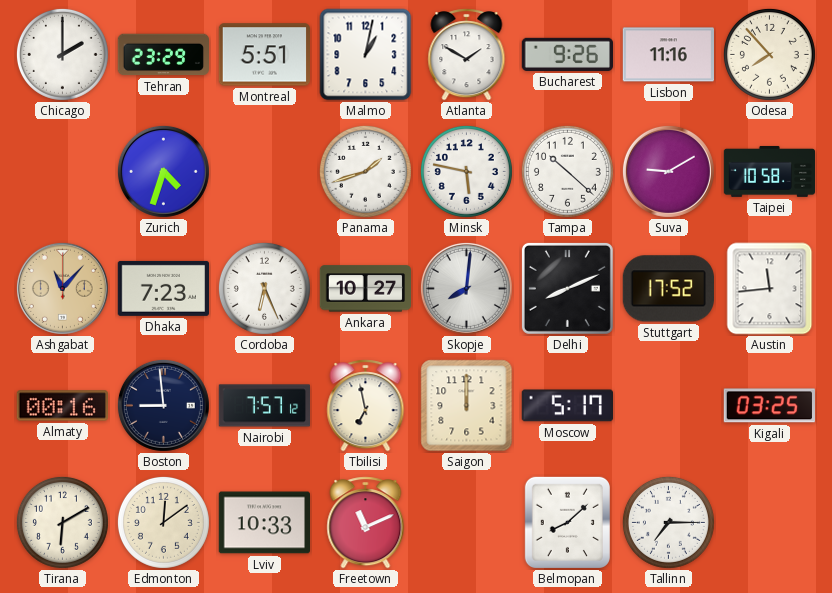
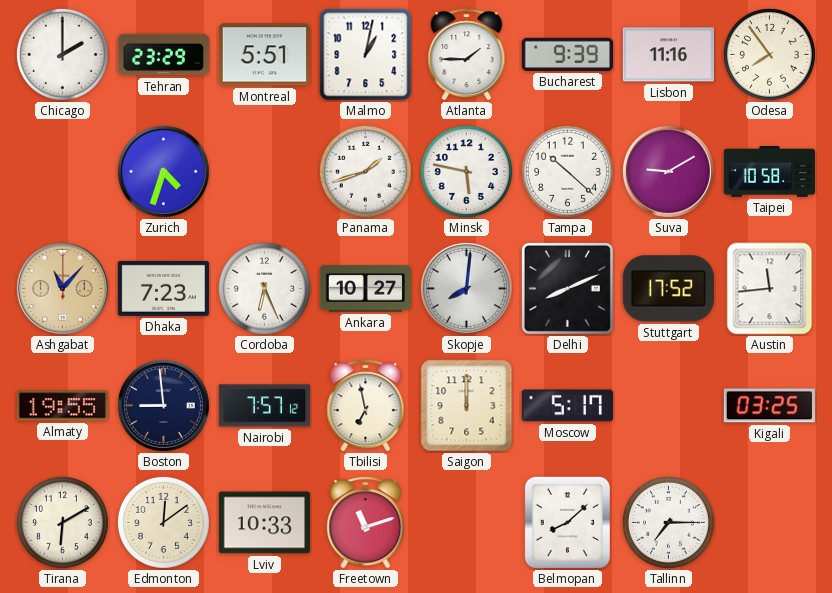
Atlanta: 1:50 -> 1:45 (467, 55)
Bucharest: 9:26 -> 9:39 (567, 54)
Odesa: 7:53 -> 7:54 (769, 54)
Almaty: 00:16 -> 19:55 (62, 406)
Freetown: 11:11 -> 11:12 (366, 523)
